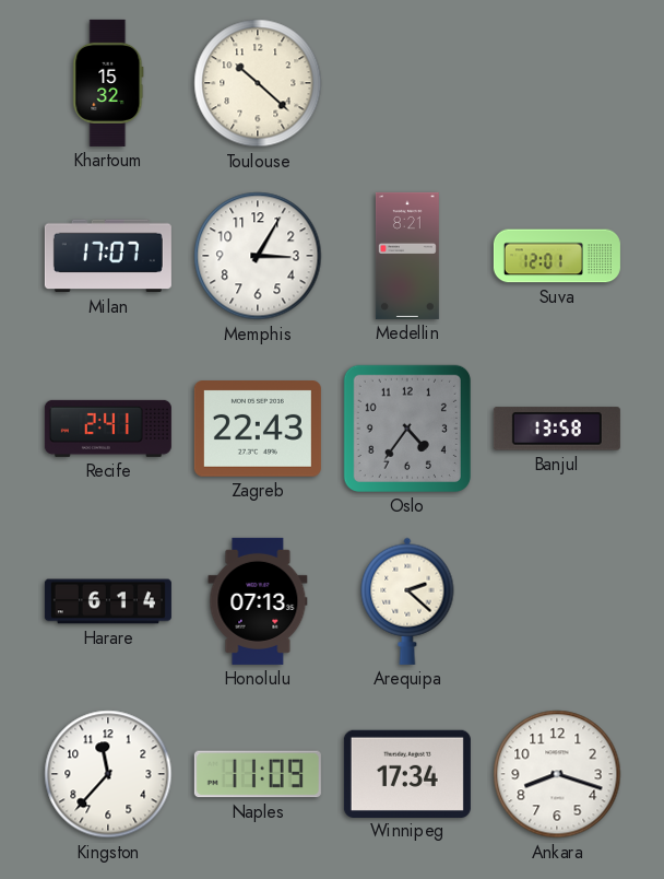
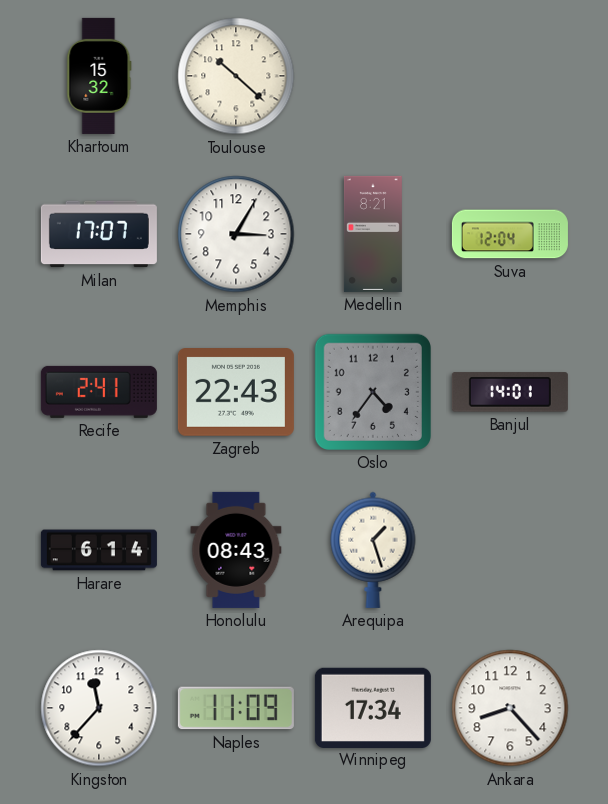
Suva: 12:01 -> 12:04 (510, 234)
Banjul: 13:58 -> 14:01 (510, 392)
Honolulu: 07:13 -> 08:43 (236, 550)
Arequipa: 2:22 -> 1:27 (373, 550)
Ankara: 8:18 -> 8:23 (510, 708)
